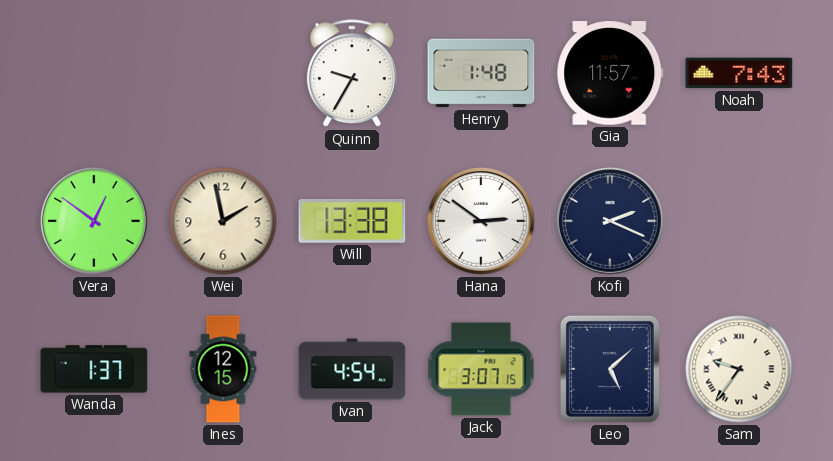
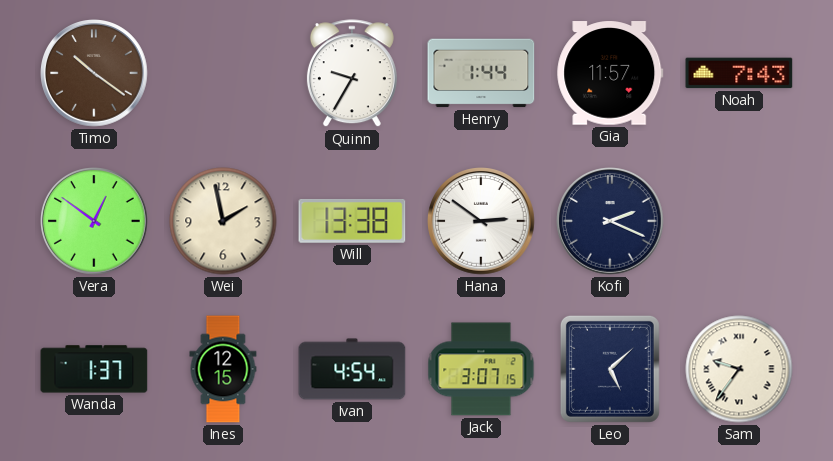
Timo: none -> 10:21 (95, 74)
Henry: 1:48 -> 1:44 (481, 73)
